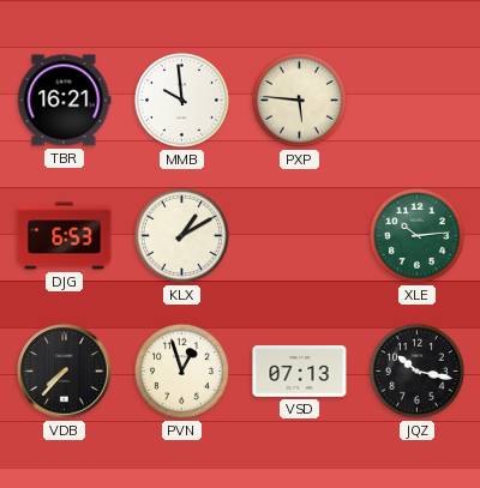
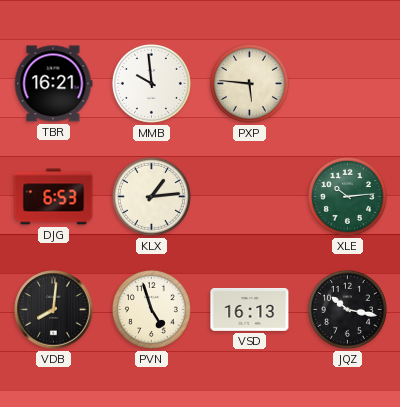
KLX: 1:10 -> 1:14 (151, 196)
VDB: 7:37 -> 8:01 (54, 310)
PVN: 12:57 -> 4:57 (151, 309)
VSD: 07:13 -> 16:13 (250, 309)
